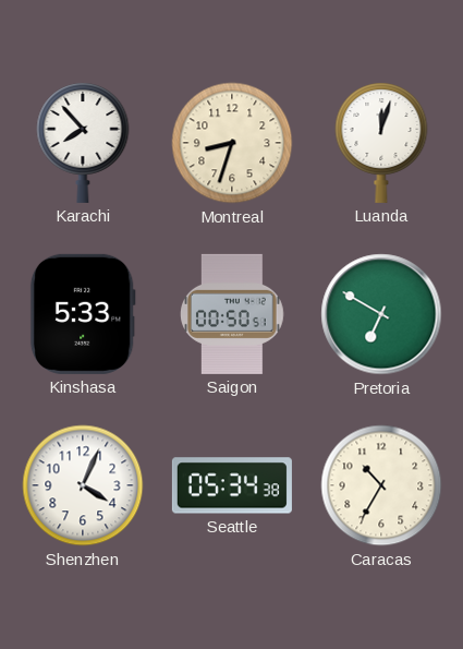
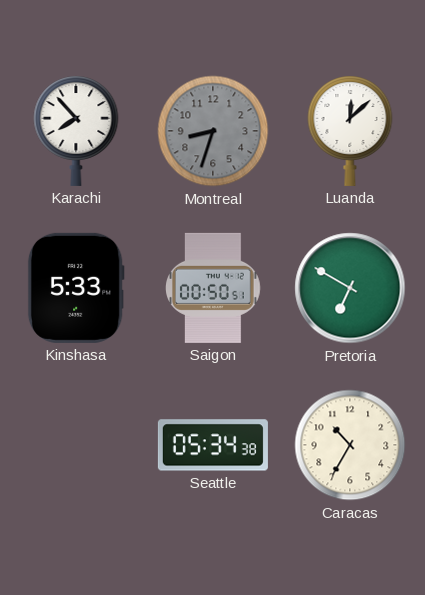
Montreal dial: cream -> grey (213, 131)
Luanda: 12:03 -> 12:08 (350, 131)
Shenzhen: 4:04 -> none (83, 485)
